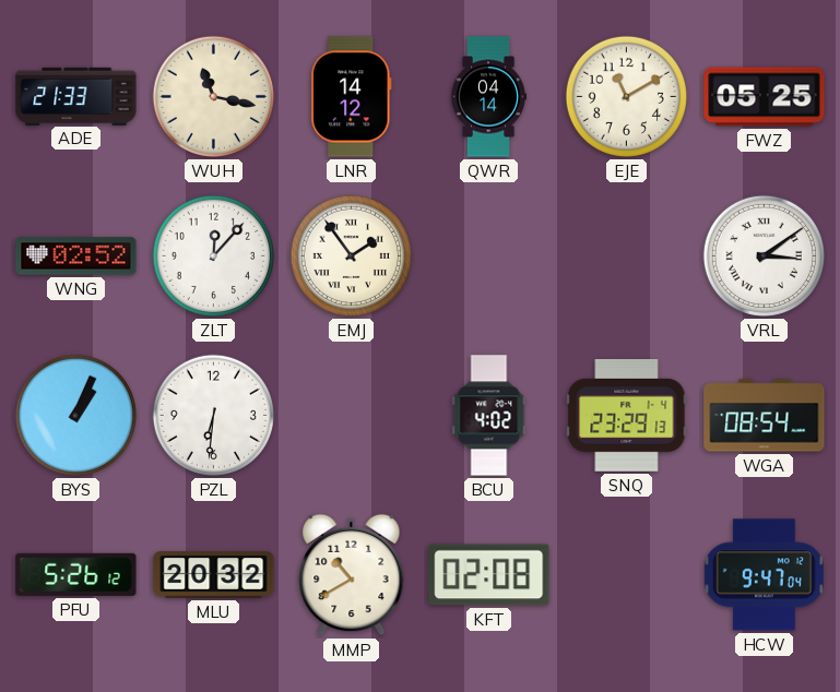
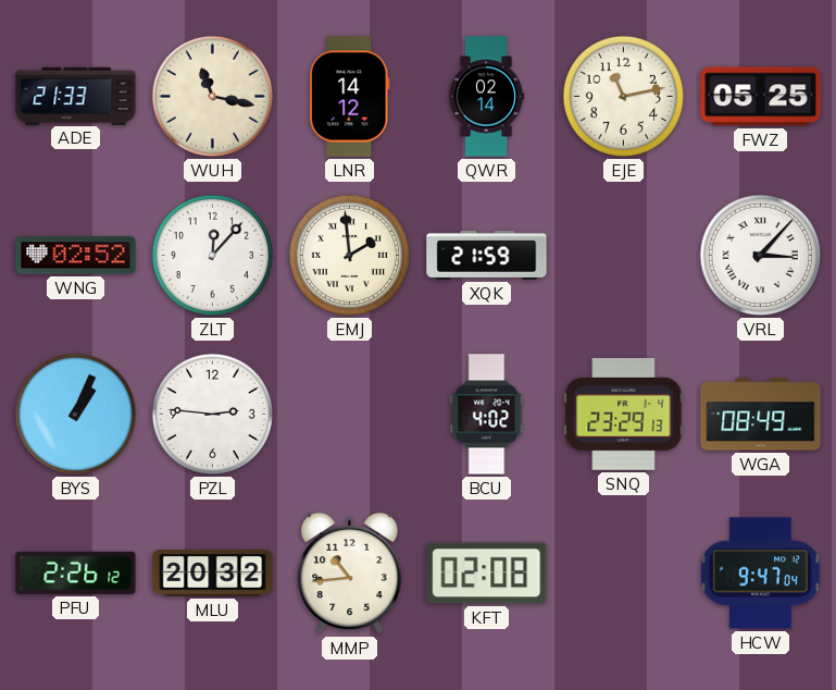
QWR: 04:14 -> 02:14 (486, 97)
EJE: 11:10 -> 11:13 (623, 96)
EMJ: 1:54 -> 1:59 (349, 255)
XQK: none -> 21:59 (487, 255)
VRL: 3:09 -> 3:07 (760, 255)
PZL: 6:31 -> 2:46 (212, 414)
WGA: 08:54 -> 08:49 (761, 415)
PFU: 5:26 -> 2:26 (76, 572)
MMP: 10:40 -> 10:44 (350, 574)
